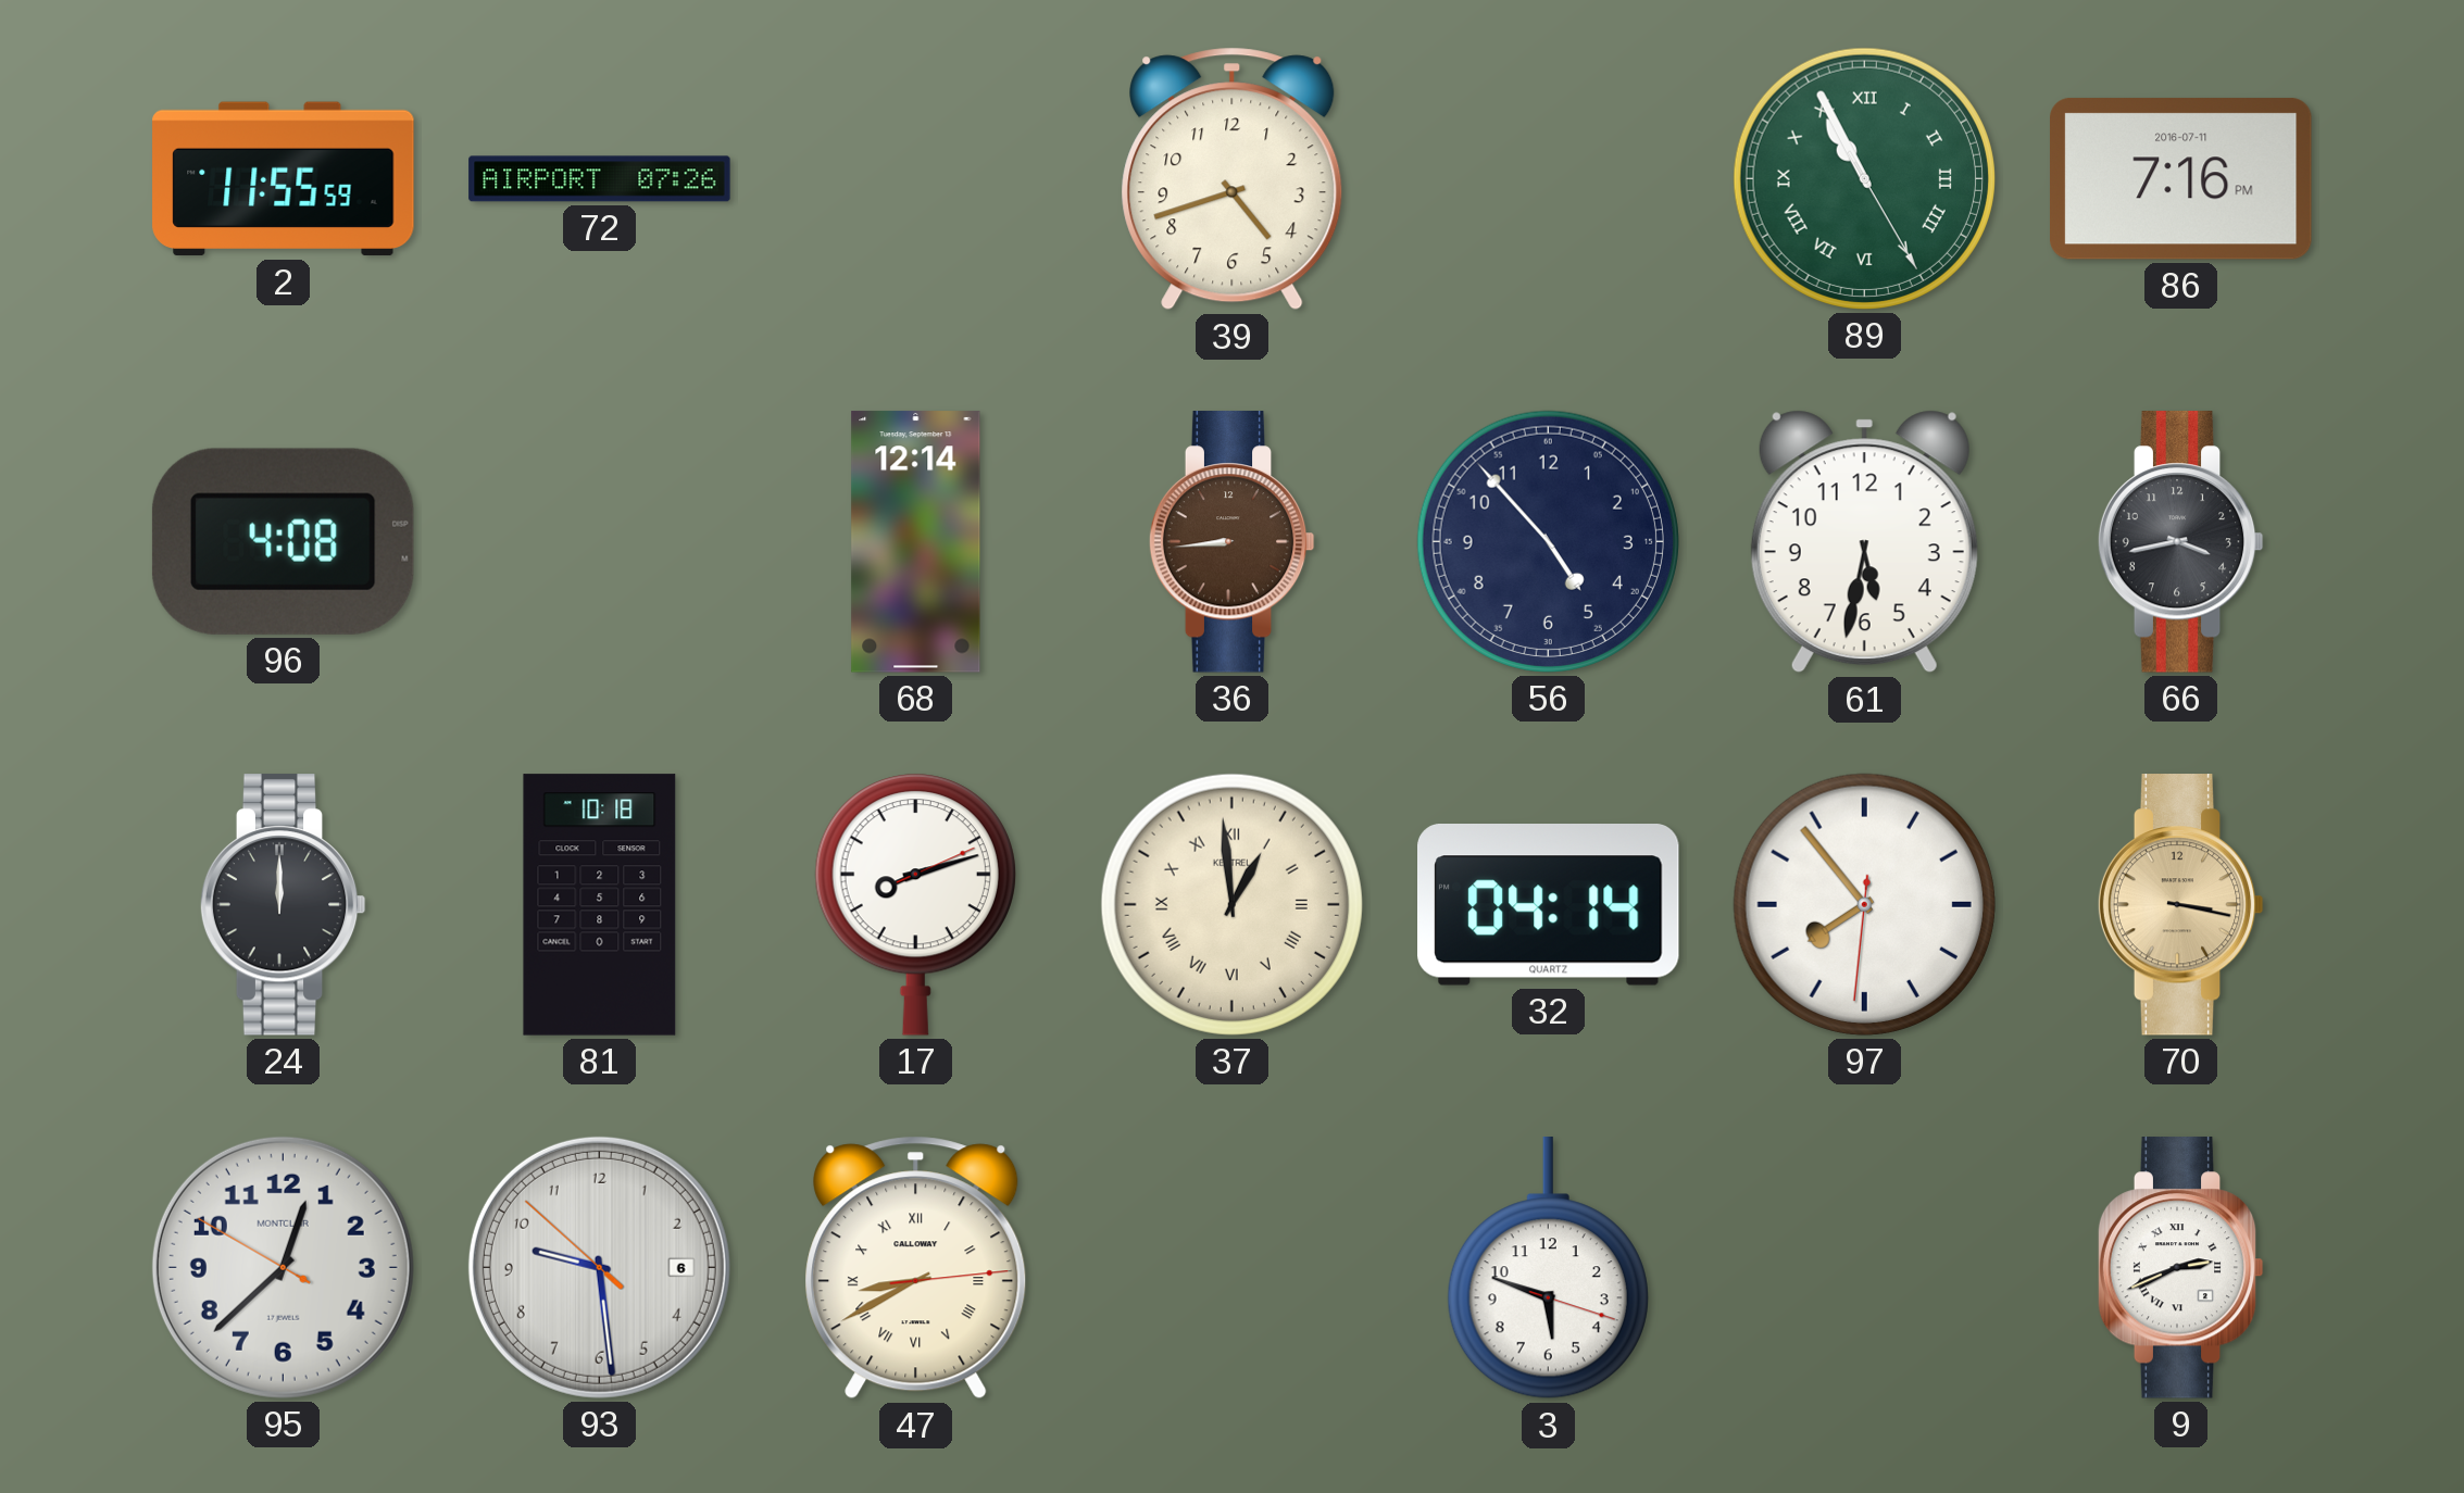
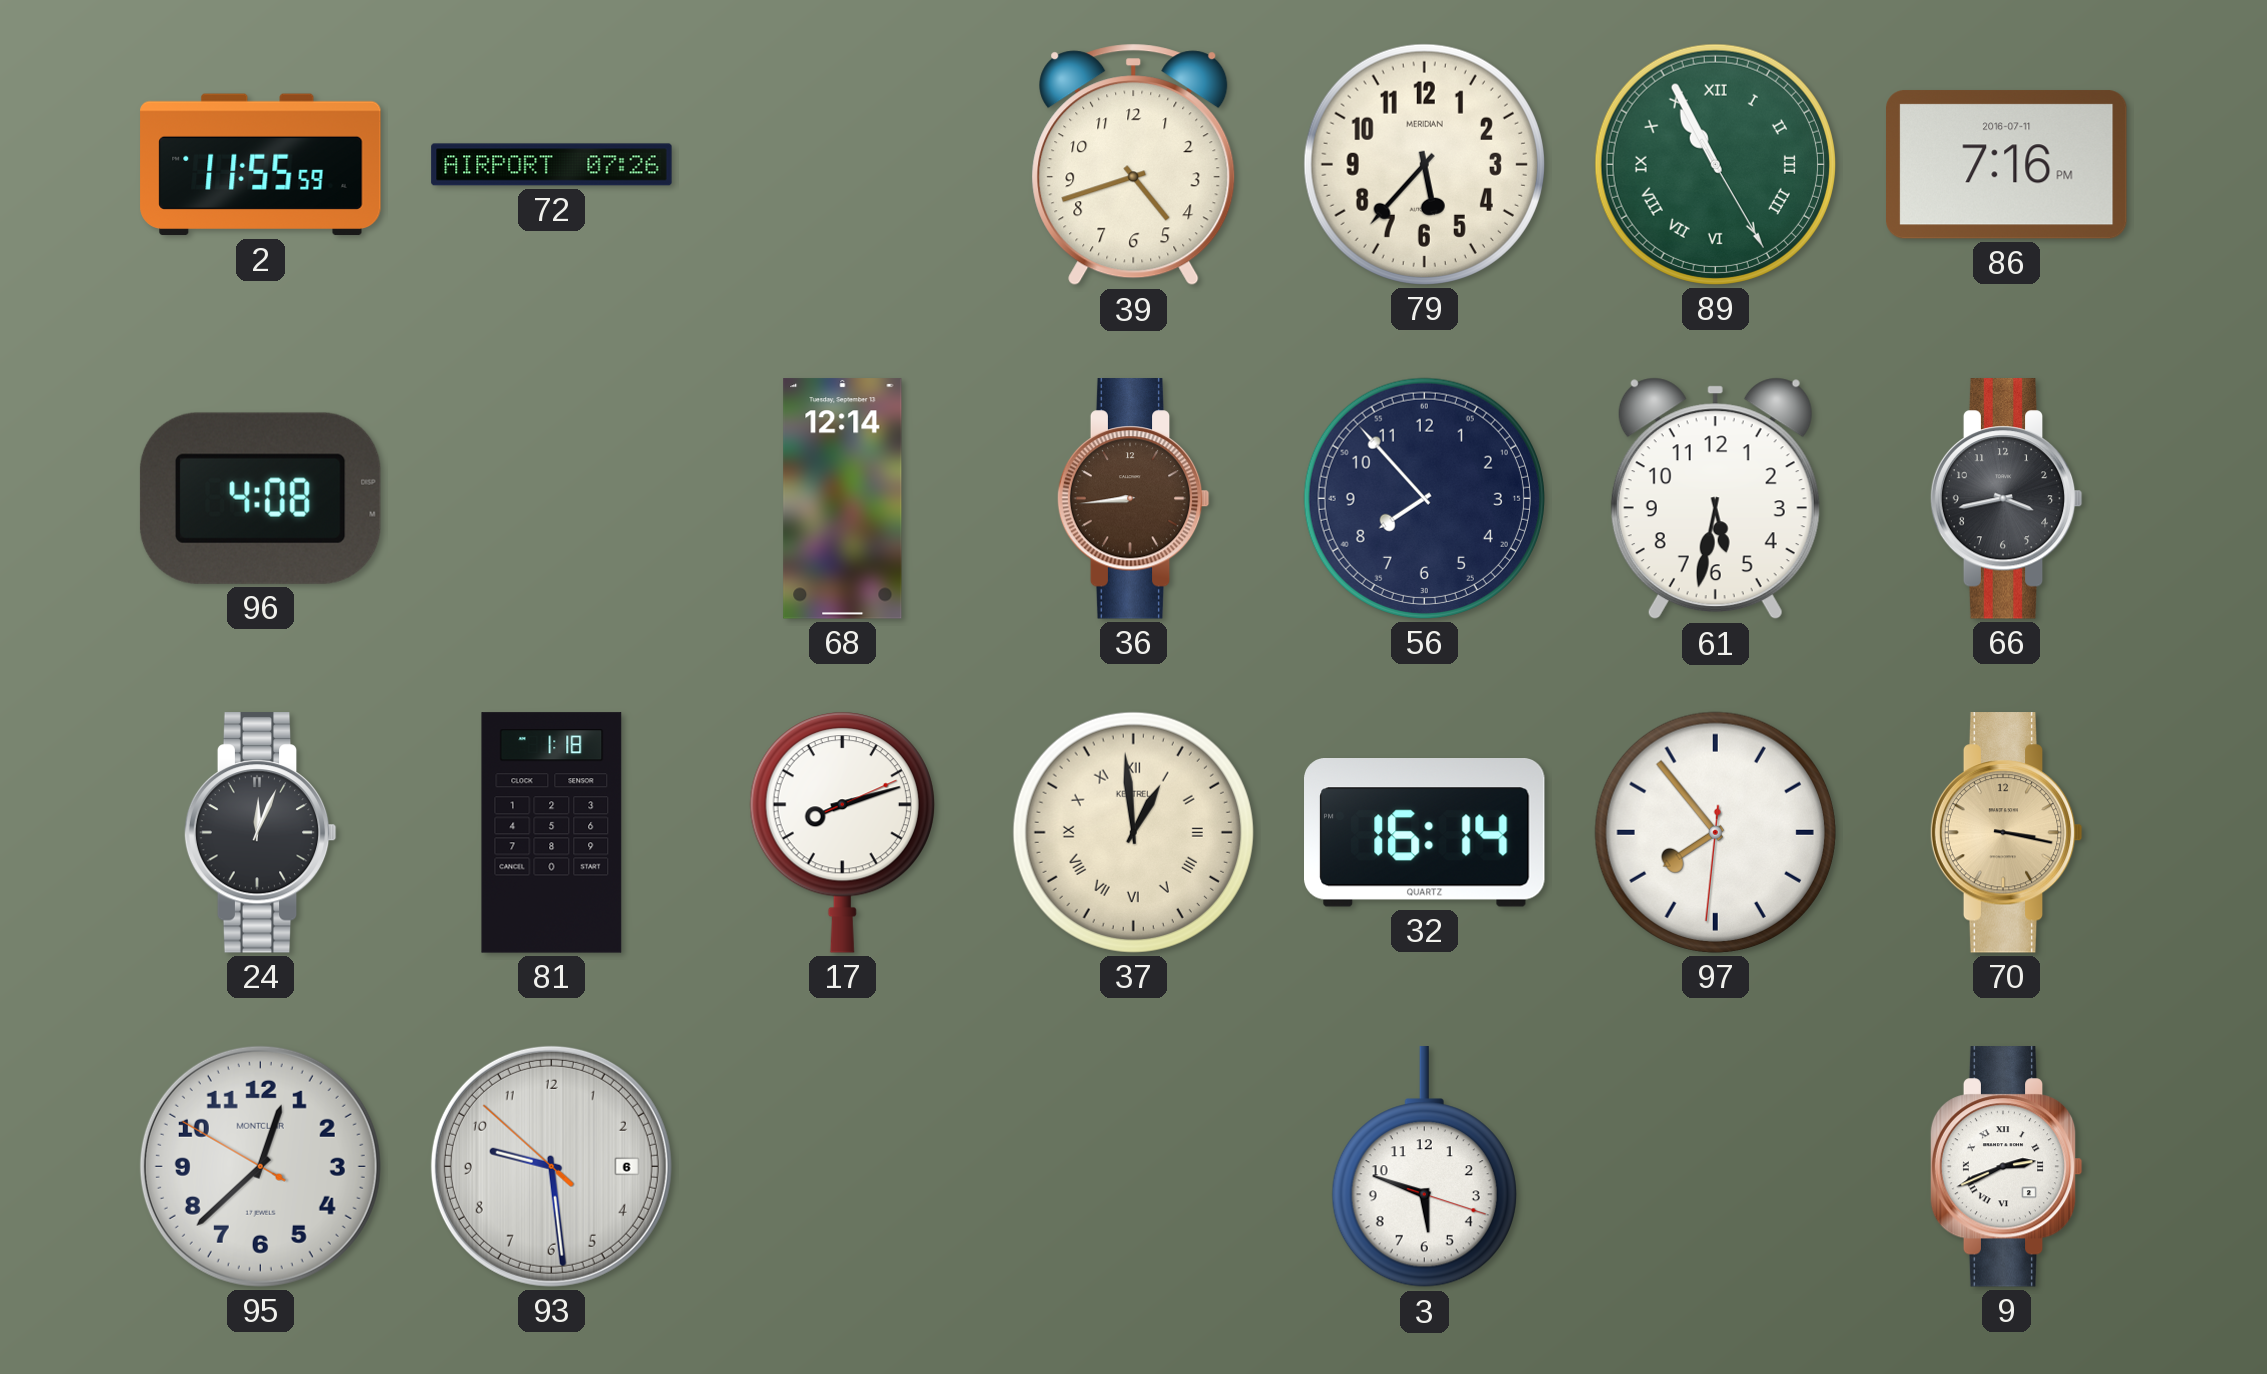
79: none -> 5:37 (1424, 164)
56: 4:53 -> 7:53 (1424, 498)
24: 12:00 -> 12:04 (260, 833)
81: 10:18 -> 1:18 (552, 833)
32: 04:14 -> 16:14 (1425, 833)
47: 8:40 -> none (916, 1268)
